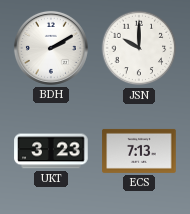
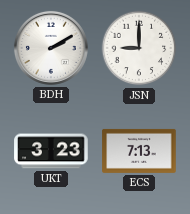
JSN: 10:00 -> 9:00 (139, 48)
